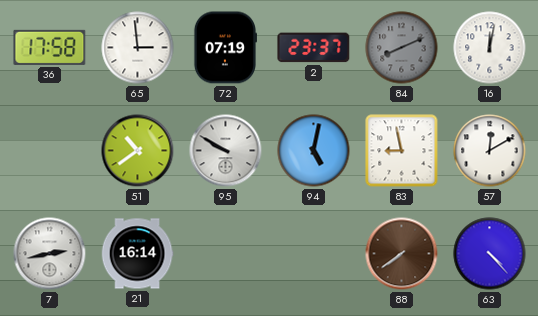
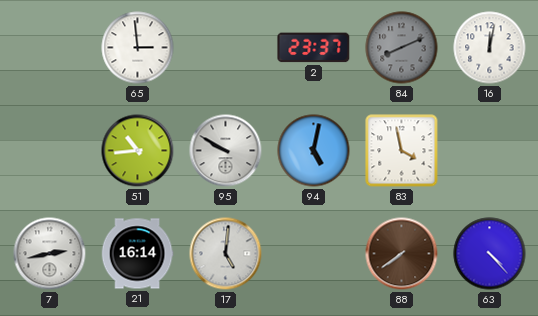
36: 17:58 -> none (50, 47)
72: 07:19 -> none (224, 48)
51: 10:39 -> 10:44 (138, 151)
83: 8:58 -> 3:58 (402, 151)
57: 12:10 -> none (490, 151)
17: none -> 5:01 (226, 254)
